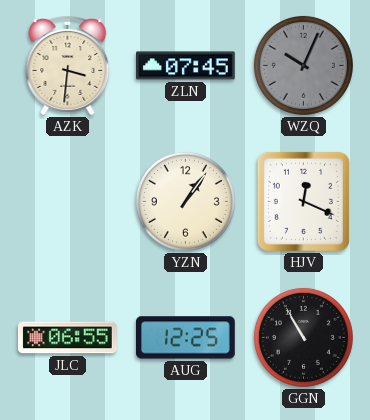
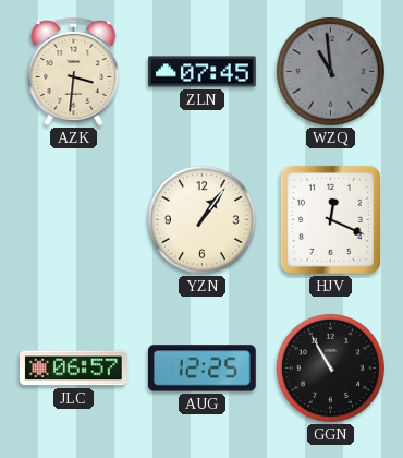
WZQ: 10:04 -> 10:59 (330, 71)
JLC: 06:55 -> 06:57 (74, 369)
